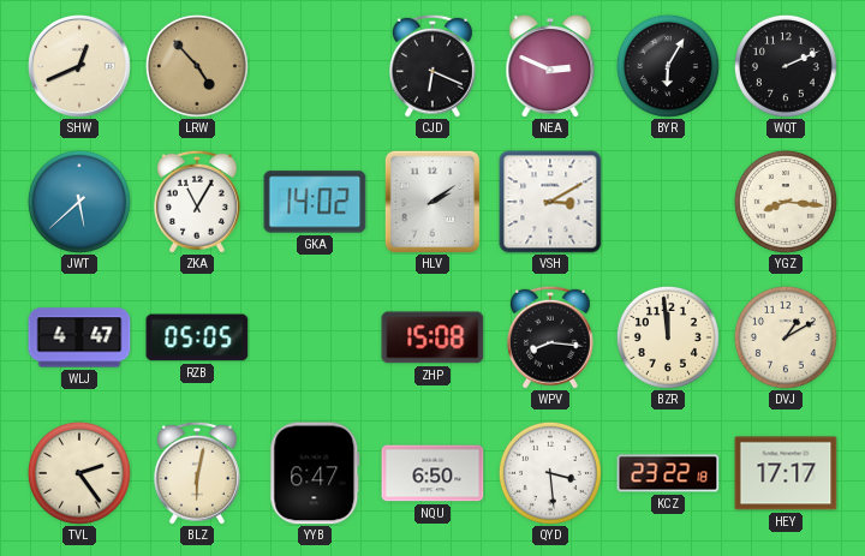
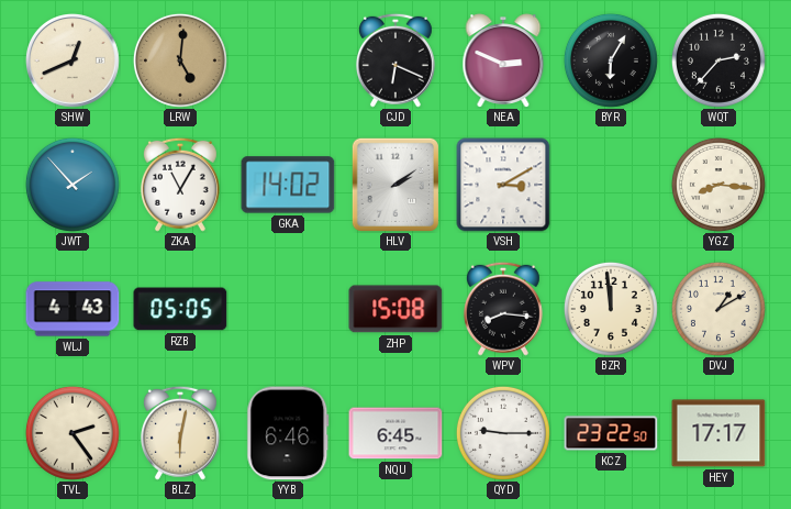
LRW: 4:53 -> 5:01 (180, 60)
WQT: 2:11 -> 2:37 (718, 60)
JWT: 5:38 -> 1:53 (73, 185)
WLJ: 4:47 -> 4:43 (73, 309)
YYB: 6:47 -> 6:46 (288, 433)
NQU: 6:50 -> 6:45 (396, 433)
QYD: 3:29 -> 9:15 (503, 433)
KCZ: 23:22:18 -> 23:22:50 (611, 433)
